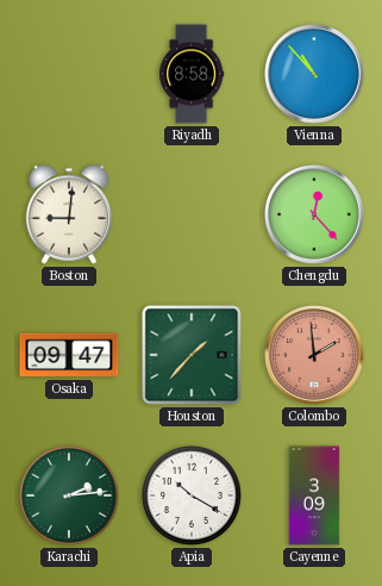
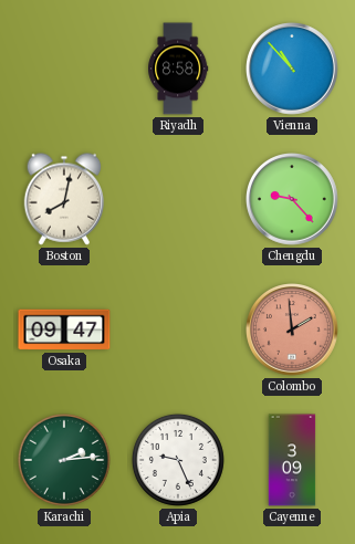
Boston: 9:01 -> 8:02 (64, 199)
Chengdu: 12:23 -> 9:23 (293, 200)
Houston: 1:37 -> none (192, 355)
Apia: 10:20 -> 9:26 (178, 460)
